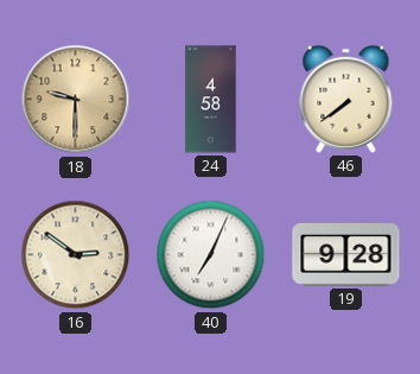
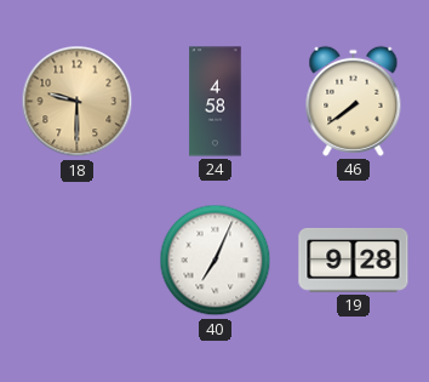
16: 2:51 -> none (76, 255)
